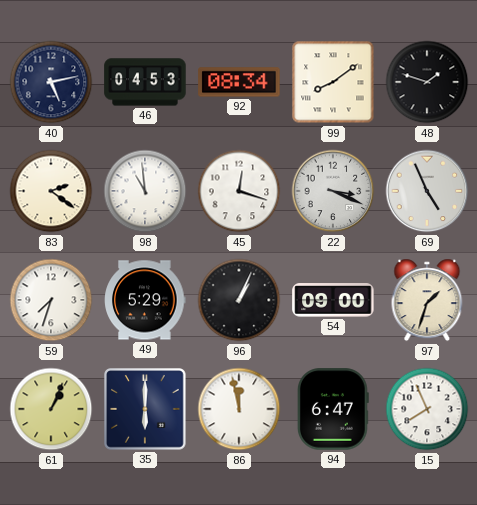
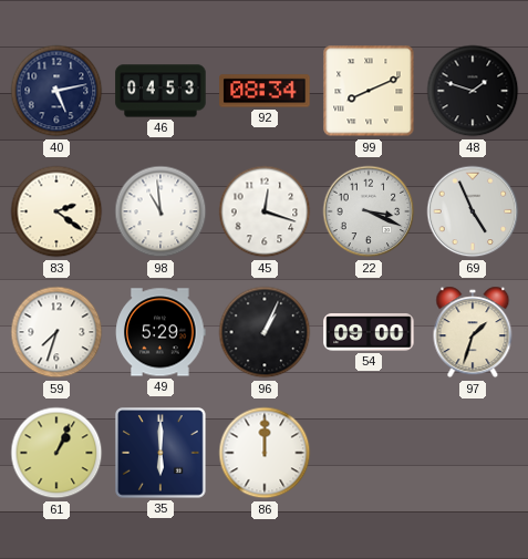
99: 8:09 -> 8:11 (369, 91)
86: 11:58 -> 12:00 (265, 453)
94: 6:47 -> none (333, 409)
15: 7:56 -> none (427, 409)
